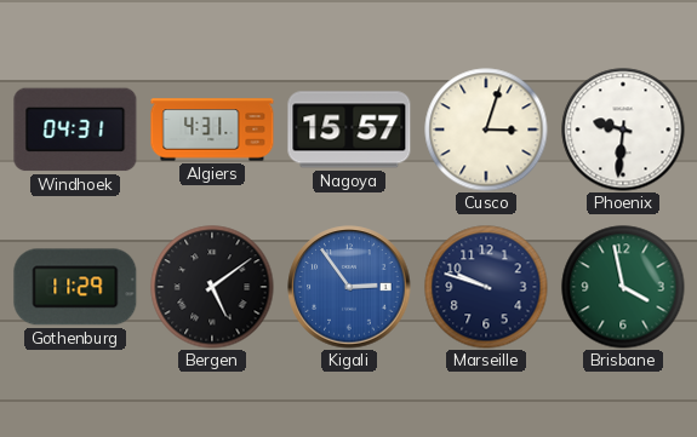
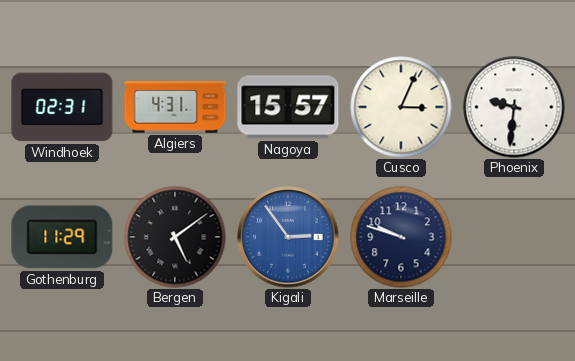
Windhoek: 04:31 -> 02:31 (62, 107)
Cusco: 3:03 -> 3:04 (401, 107)
Brisbane: 3:58 -> none (623, 287)
